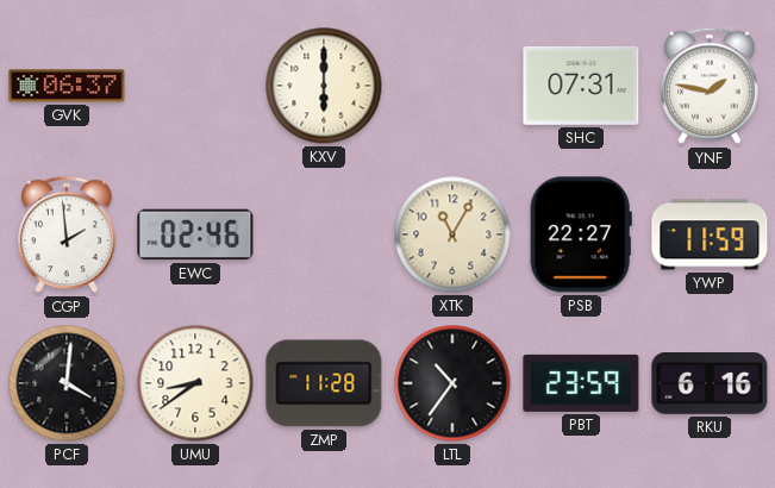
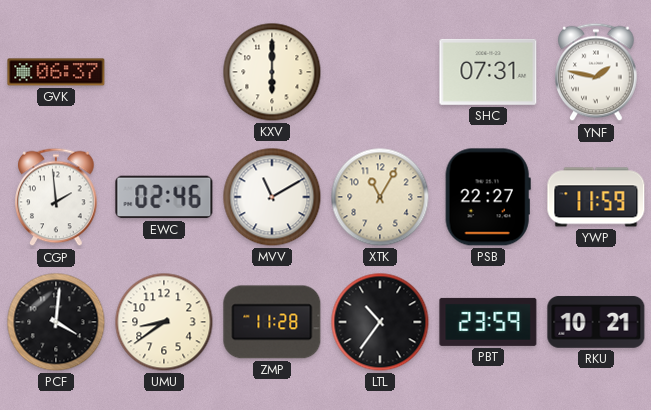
MVV: none -> 11:10 (272, 197)
RKU: 6:16 -> 10:21 (596, 323)
